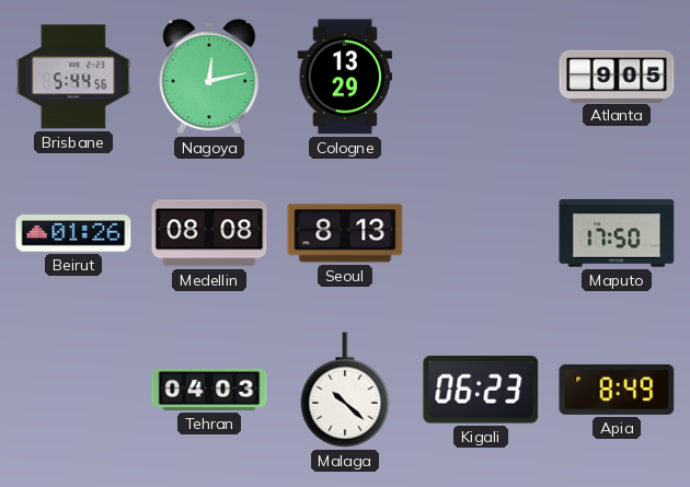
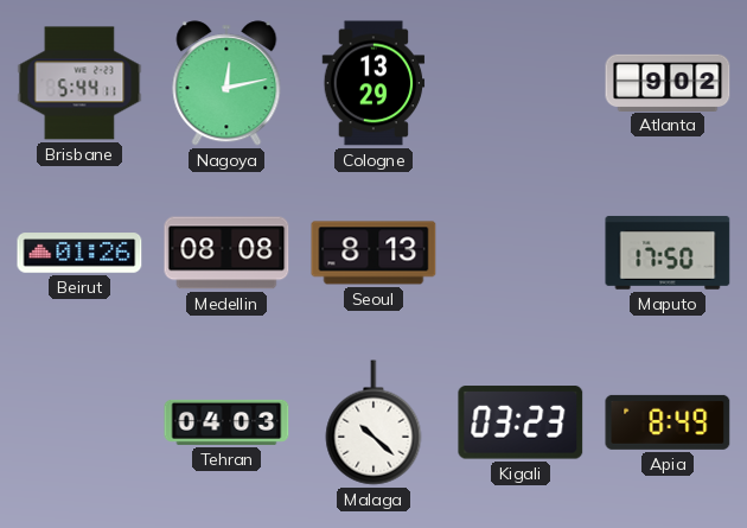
Brisbane: 5:44:56 -> 5:44:11 (79, 83)
Atlanta: 9:05 -> 9:02 (668, 82)
Kigali: 06:23 -> 03:23 (521, 422)
